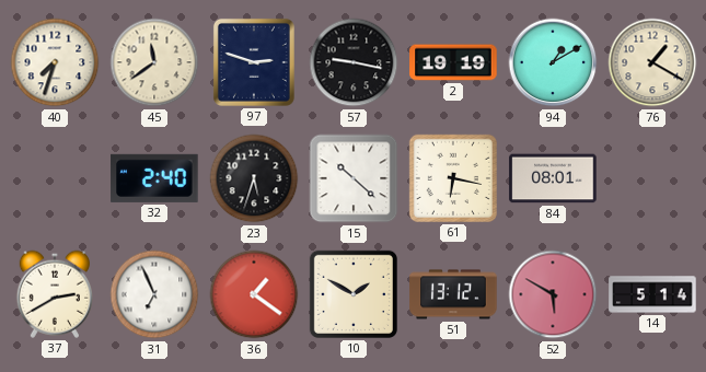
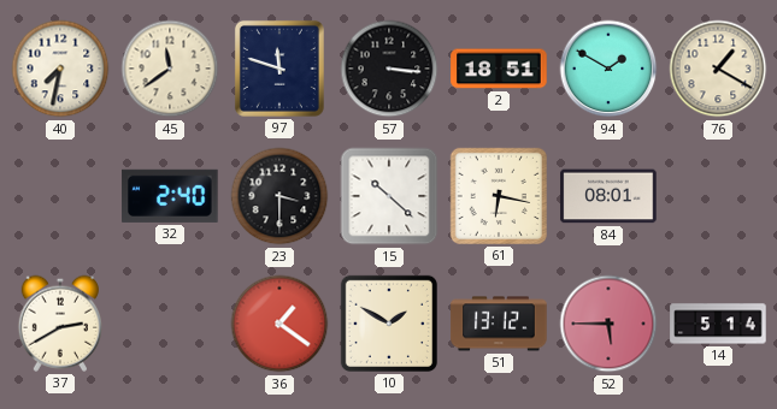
40: 7:33 -> 7:32 (60, 69)
97: 2:48 -> 11:48 (279, 69)
57: 9:17 -> 3:16 (389, 69)
2: 19:19 -> 18:51 (499, 69)
94: 1:10 -> 1:50 (608, 69)
23: 5:33 -> 3:30 (279, 196)
31: 6:56 -> none (154, 294)
52: 5:50 -> 5:45 (608, 324)
